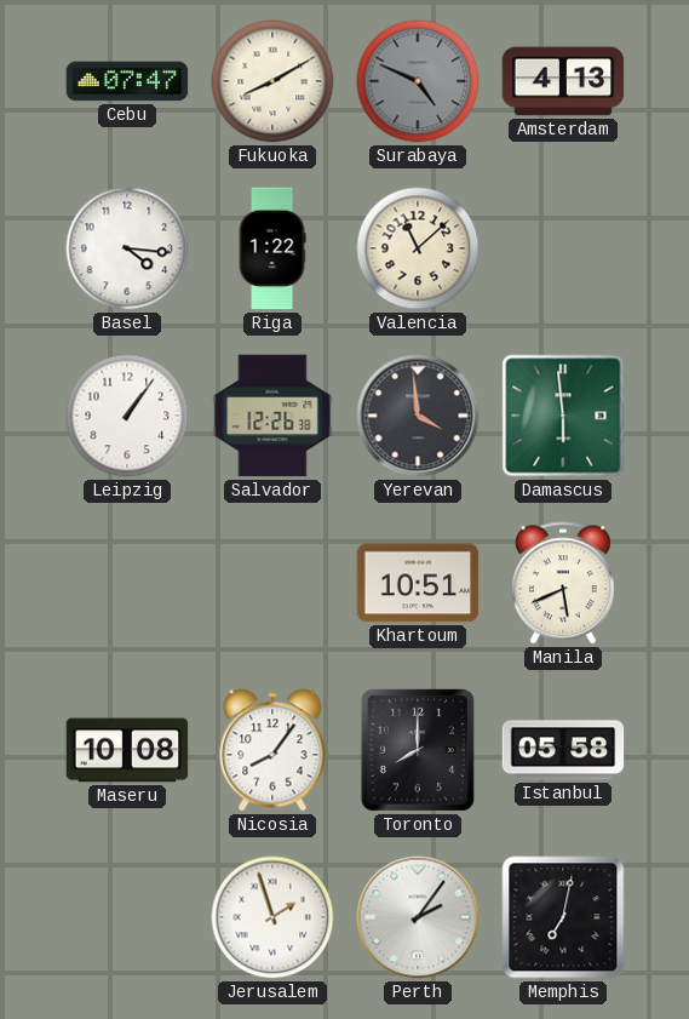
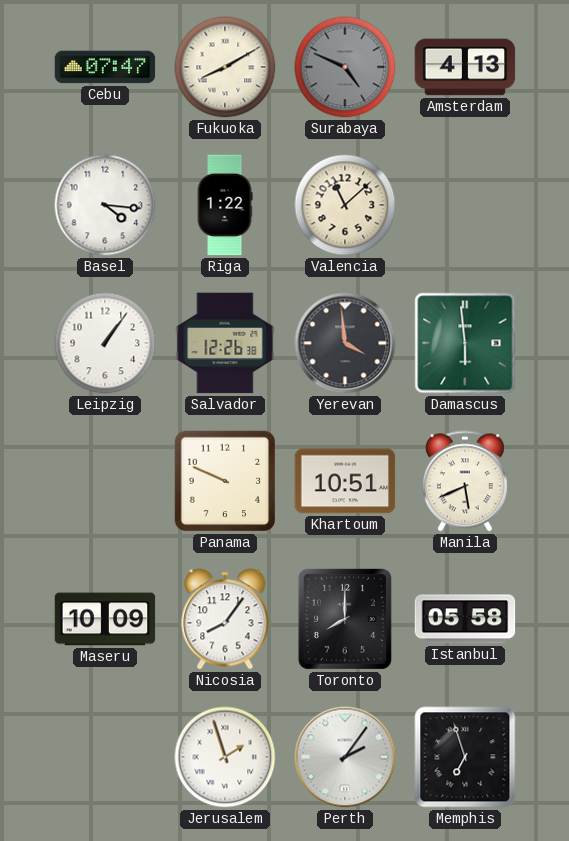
Panama: none -> 9:49 (225, 481)
Maseru: 10:08 -> 10:09 (105, 619)
Memphis: 7:02 -> 6:57 (465, 757)
